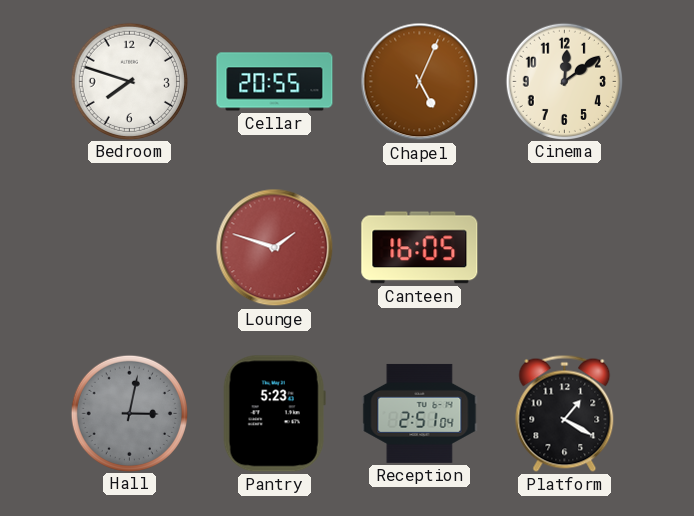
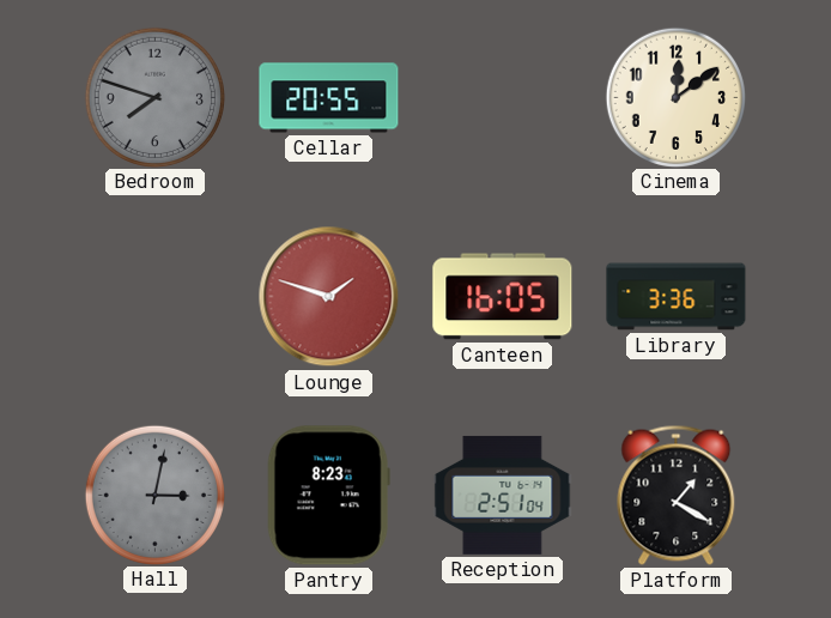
Bedroom dial: white -> grey (154, 97)
Chapel: 5:04 -> none (420, 82)
Library: none -> 3:36 (677, 297)
Pantry: 5:23 -> 8:23 (328, 496)
